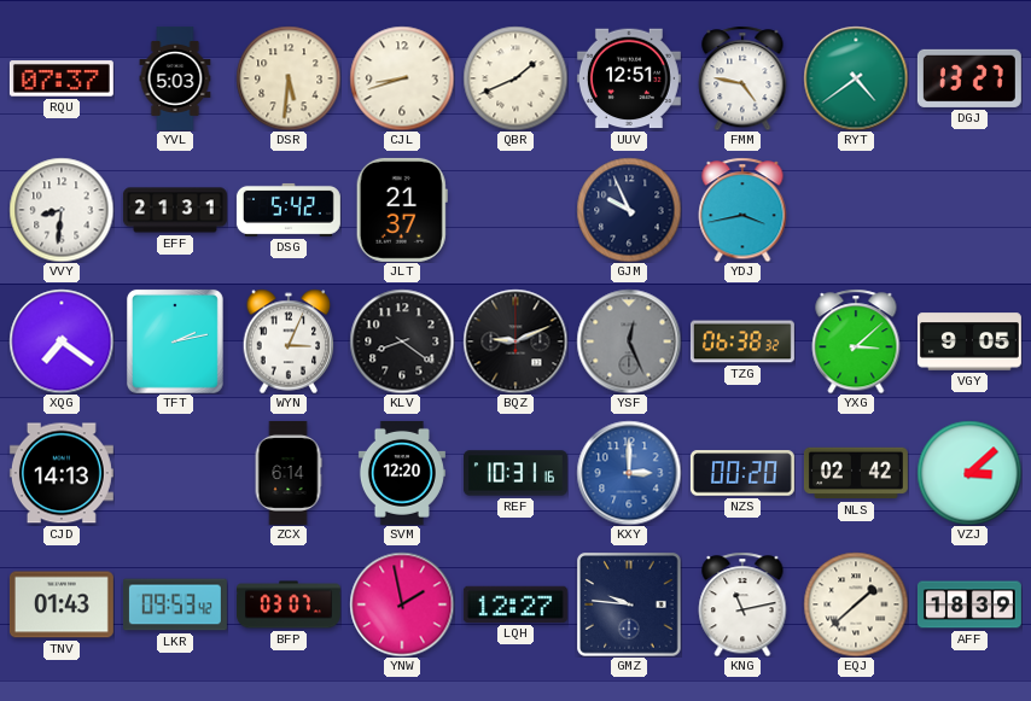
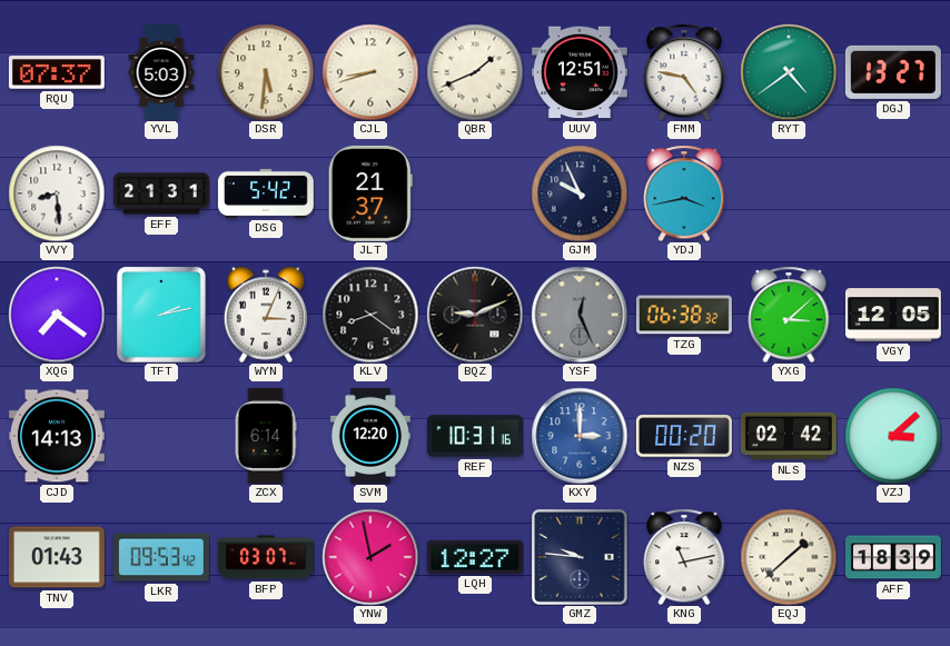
VVY: 8:31 -> 8:29 (57, 193)
VGY: 9:05 -> 12:05 (893, 315)
